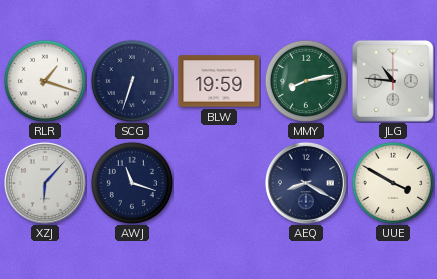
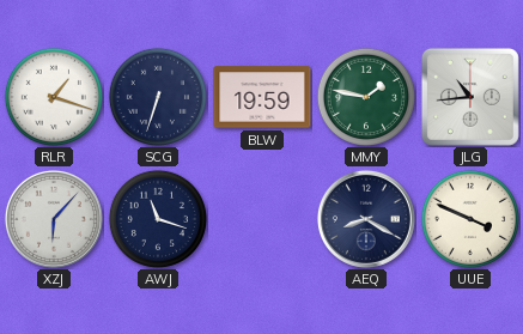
MMY: 8:13 -> 1:47 (366, 97)
JLG: 10:46 -> 10:44 (470, 97)
UUE: 3:50 -> 3:49 (470, 219)
